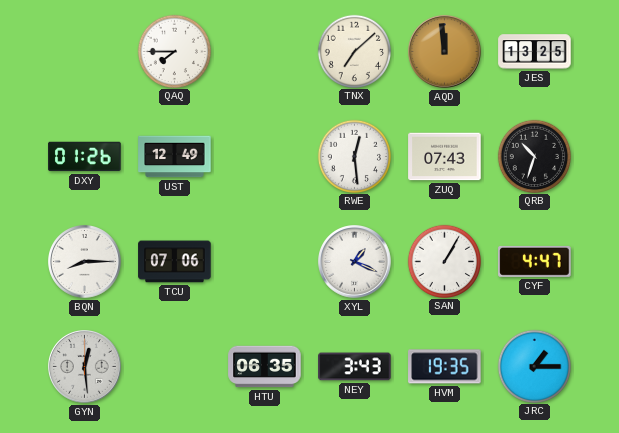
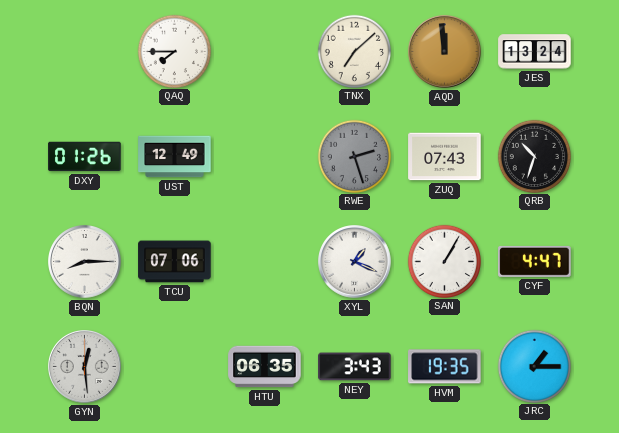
JES: 13:25 -> 13:24 (535, 52)
RWE: 12:29 -> 2:27 (354, 156)
RWE dial: white -> grey (354, 156)
